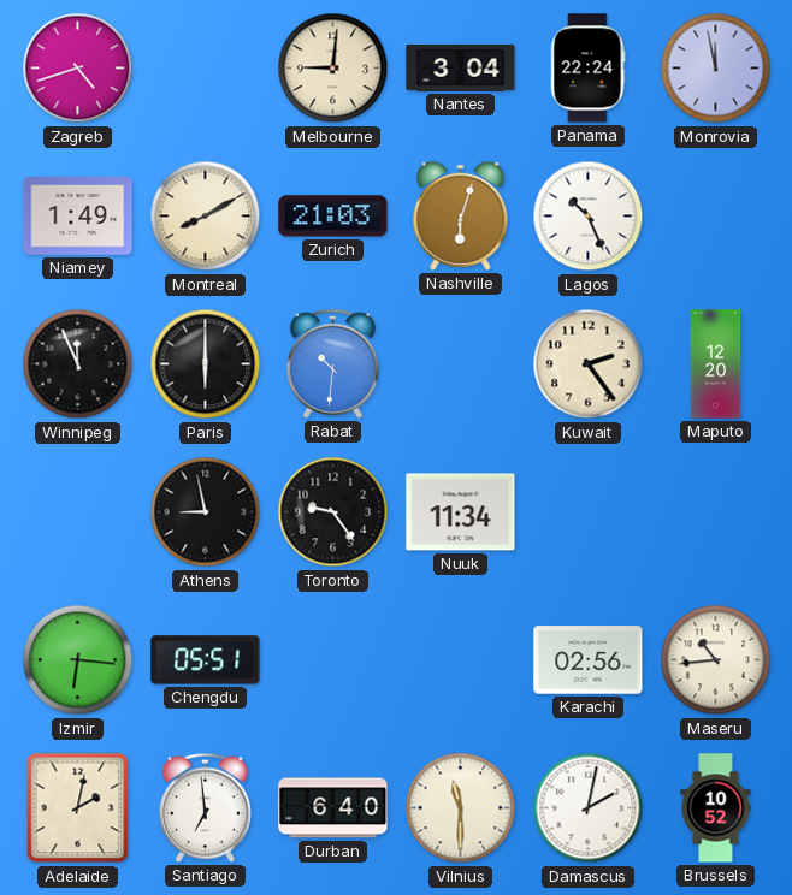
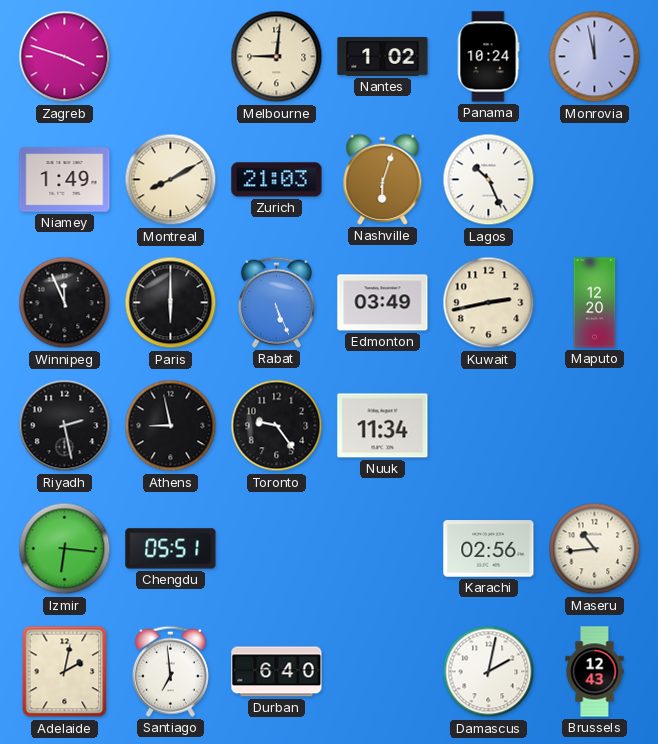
Zagreb: 4:42 -> 3:48 (65, 57)
Nantes: 3:04 -> 1:02 (383, 57)
Panama: 22:24 -> 10:24 (488, 57)
Rabat: 10:31 -> 5:26 (276, 302)
Edmonton: none -> 03:49 (383, 303)
Kuwait: 2:24 -> 2:43 (489, 303)
Riyadh: none -> 2:28 (65, 426)
Vilnius: 11:30 -> none (461, 808)
Brussels: 10:52 -> 12:43 (595, 672)
